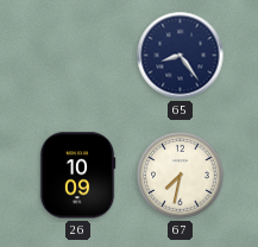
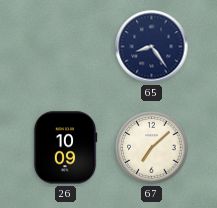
67: 7:32 -> 7:08 (152, 148)
